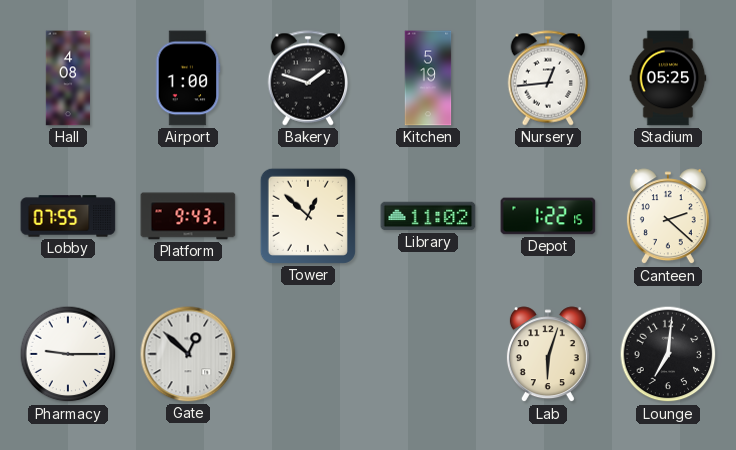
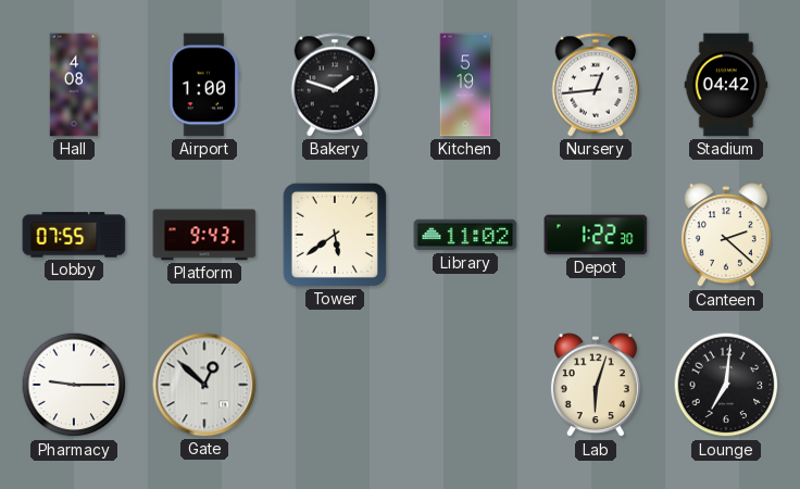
Stadium: 05:25 -> 04:42 (726, 85)
Tower: 12:52 -> 5:39 (335, 235)
Depot: 1:22:15 -> 1:22:30 (596, 235)
